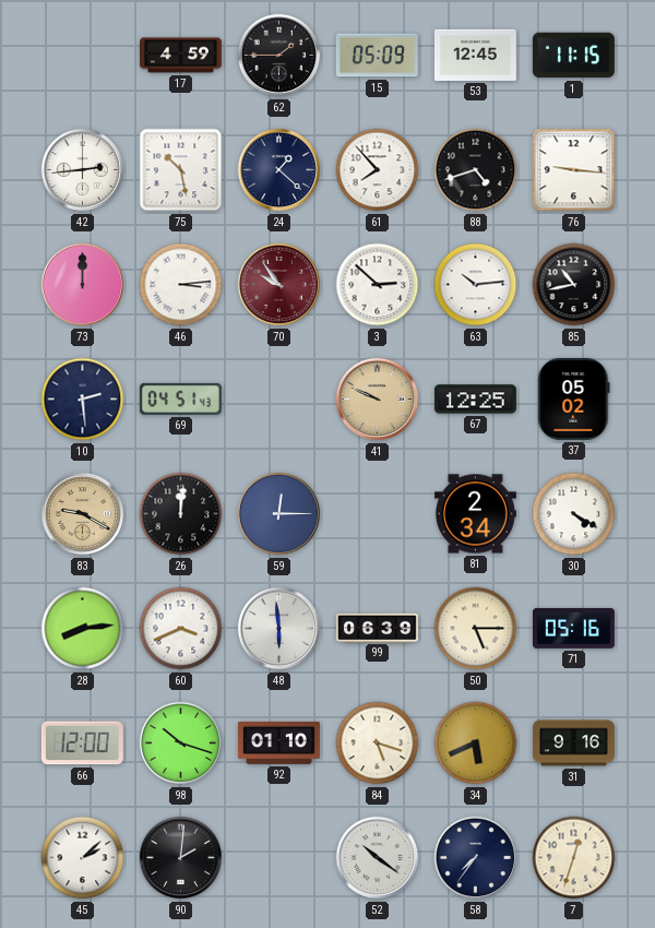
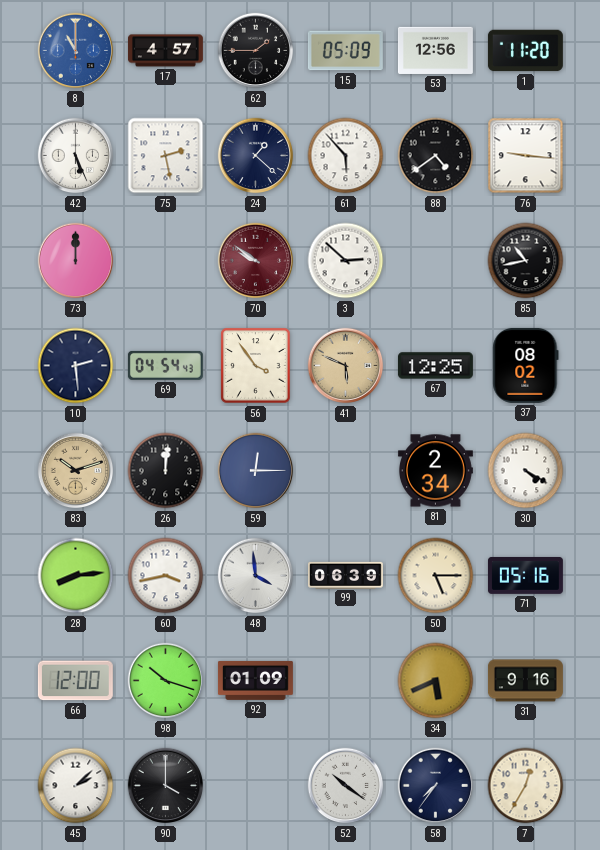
8: none -> 11:00 (76, 51)
17: 4:59 -> 4:57 (166, 51)
53: 12:45 -> 12:56 (435, 50)
1: 11:15 -> 11:20 (525, 51)
42: 2:44 -> 5:26 (76, 156)
75: 10:28 -> 2:28 (166, 156)
61: 7:53 -> 5:53 (346, 156)
88: 4:42 -> 4:39 (436, 156)
46: 3:14 -> none (181, 285)
70: 9:54 -> 9:51 (256, 261)
63: 10:14 -> none (476, 285)
69: 04:51 -> 04:54 (165, 365)
56: none -> 3:54 (256, 366)
41: 9:49 -> 5:49 (346, 366)
37: 05:02 -> 08:02 (526, 365)
83: 9:20 -> 10:12 (76, 471)
60: 3:41 -> 3:43 (166, 576)
48: 5:59 -> 3:59 (256, 576)
92: 01:10 -> 01:09 (255, 680)
84: 5:18 -> none (378, 743)
90: 2:01 -> 4:00 (166, 786)
7: 12:33 -> 12:35 (526, 786)
